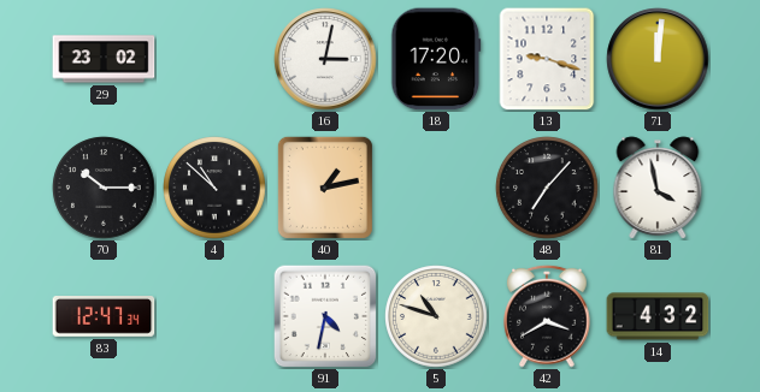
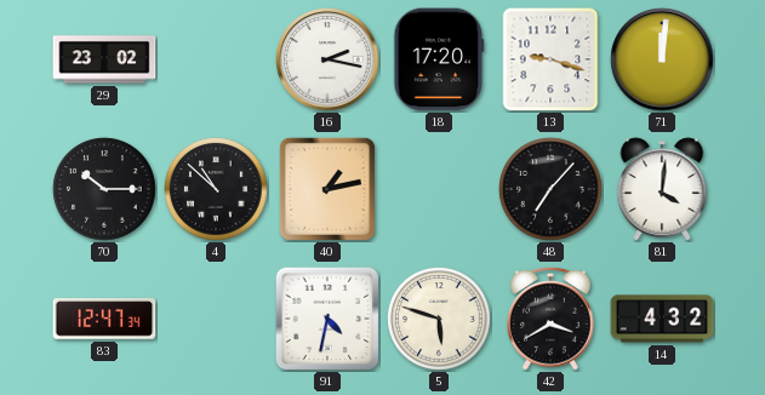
16: 3:02 -> 2:17 (327, 59)
81: 3:58 -> 4:01 (662, 189)
5: 10:48 -> 5:48 (439, 319)
